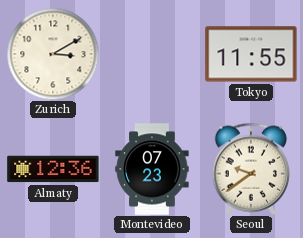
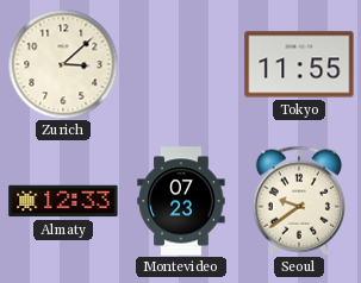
Zurich: 3:10 -> 3:08 (63, 64)
Almaty: 12:36 -> 12:33 (63, 201)
